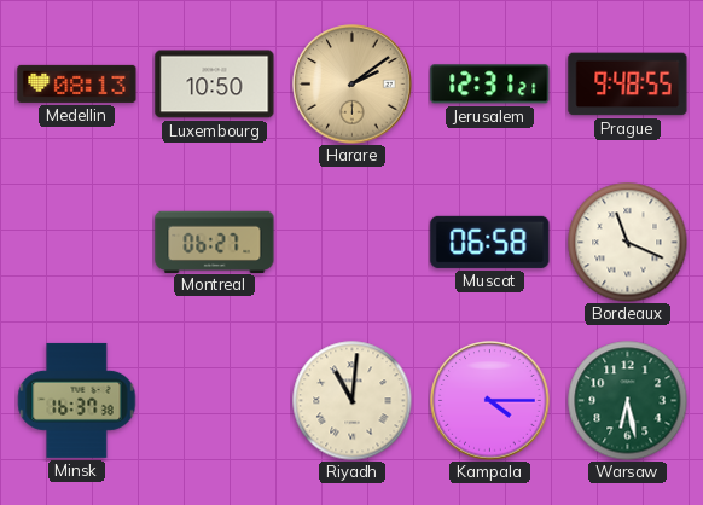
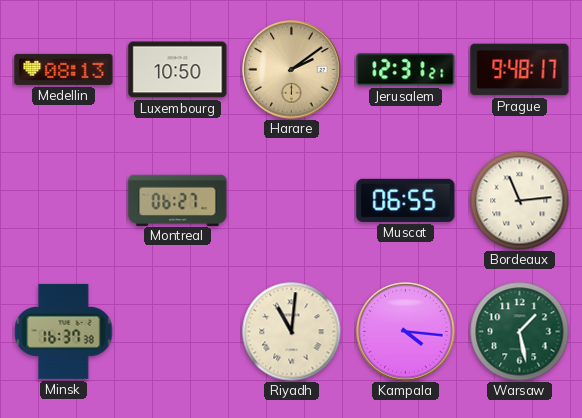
Prague: 9:48:55 -> 9:48:17 (520, 70)
Muscat: 06:58 -> 06:55 (406, 200)
Bordeaux: 11:19 -> 11:14 (520, 201)
Kampala: 4:15 -> 4:16 (406, 332)
Warsaw: 6:28 -> 1:28 (520, 332)
